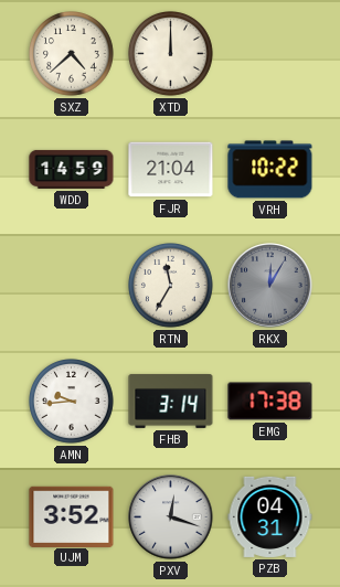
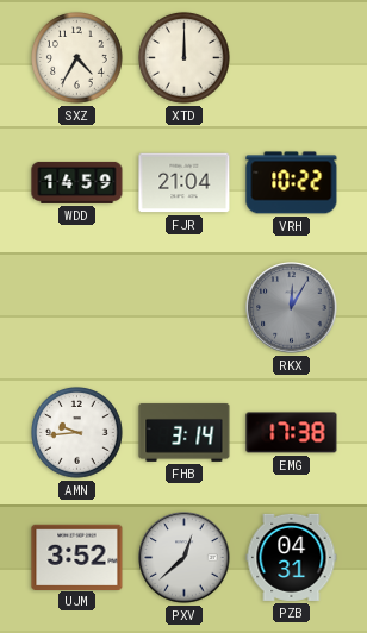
SXZ: 4:38 -> 4:35 (77, 58)
RTN: 11:35 -> none (171, 286)
PXV: 12:18 -> 12:38 (185, 558)
